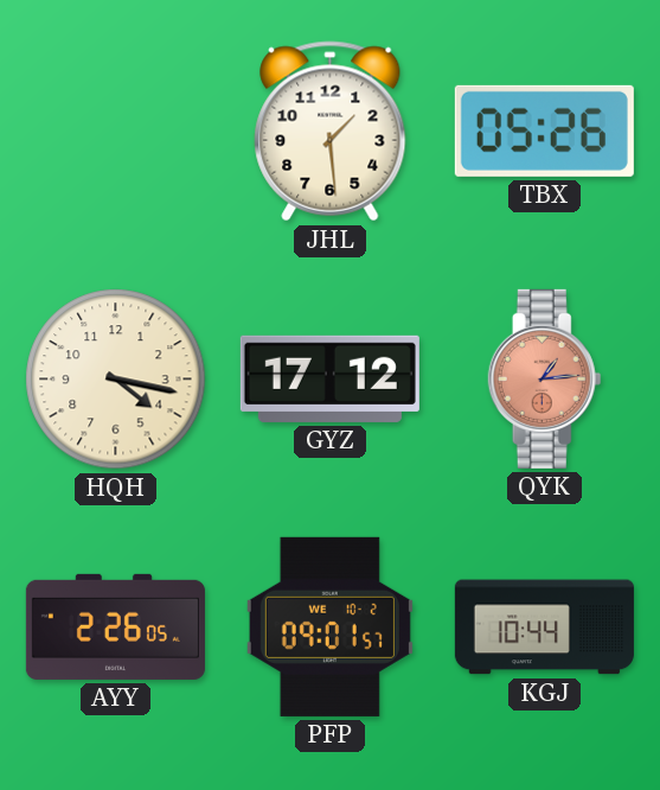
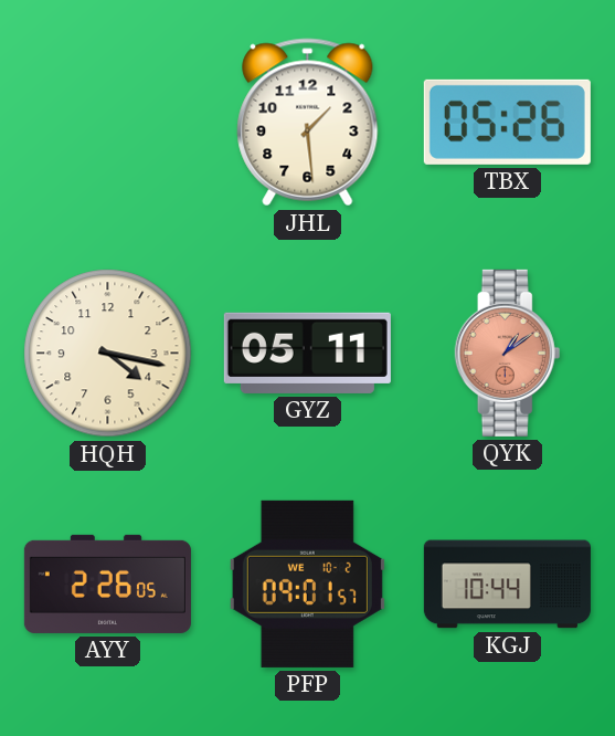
GYZ: 17:12 -> 05:11 (307, 353)
QYK: 1:14 -> 1:09 (508, 353)
